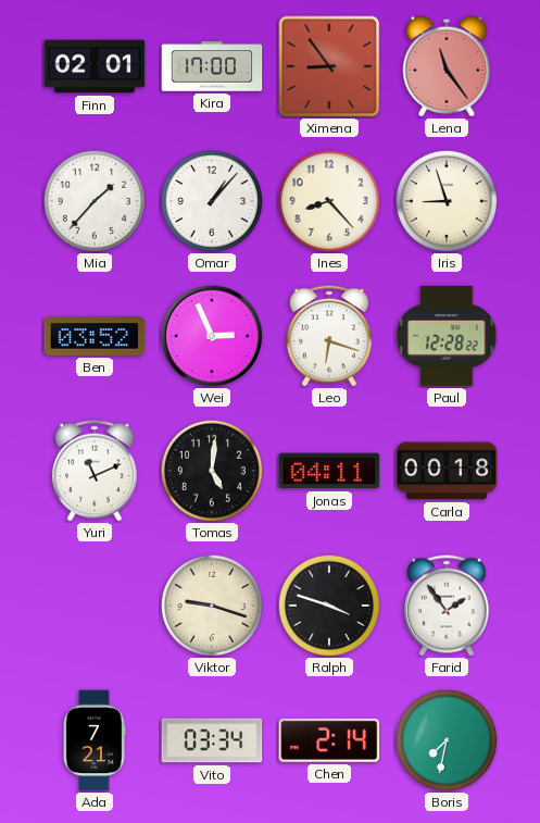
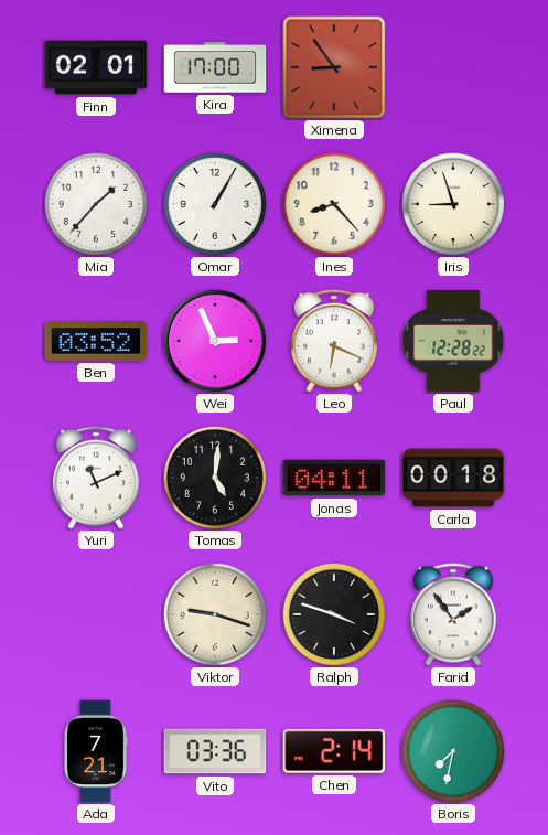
Lena: 11:24 -> none (447, 66)
Omar: 1:07 -> 1:05 (214, 203)
Leo: 6:18 -> 6:19 (334, 341)
Vito: 03:34 -> 03:36 (215, 751)
